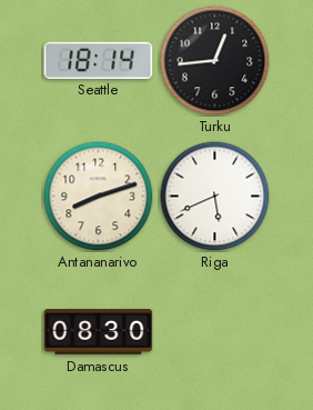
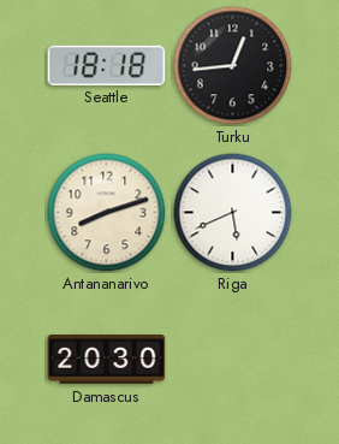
Seattle: 18:14 -> 18:18 (107, 65)
Damascus: 08:30 -> 20:30 (107, 360)
